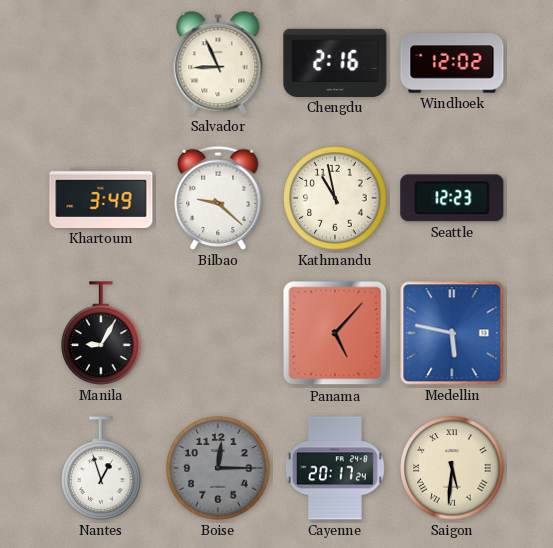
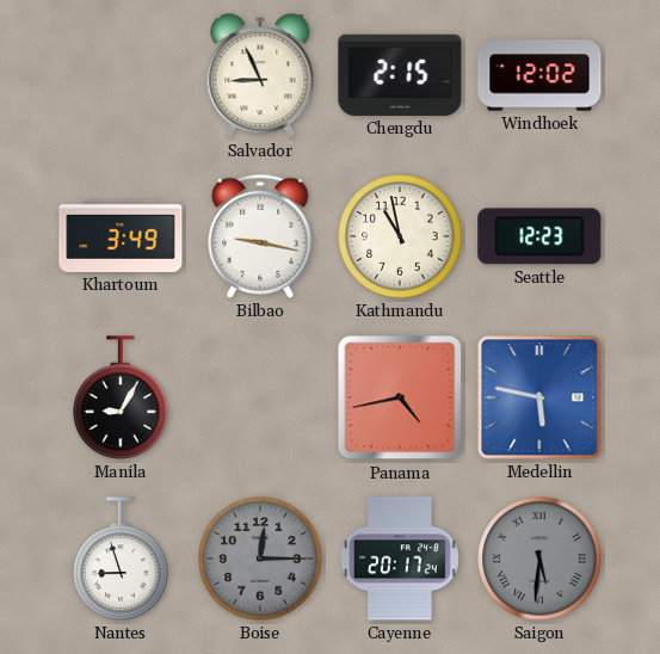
Chengdu: 2:16 -> 2:15 (400, 75)
Bilbao: 9:22 -> 9:17 (260, 236)
Panama: 5:07 -> 4:43 (400, 397)
Nantes: 12:57 -> 8:57 (121, 559)
Saigon dial: cream -> grey (539, 559)
